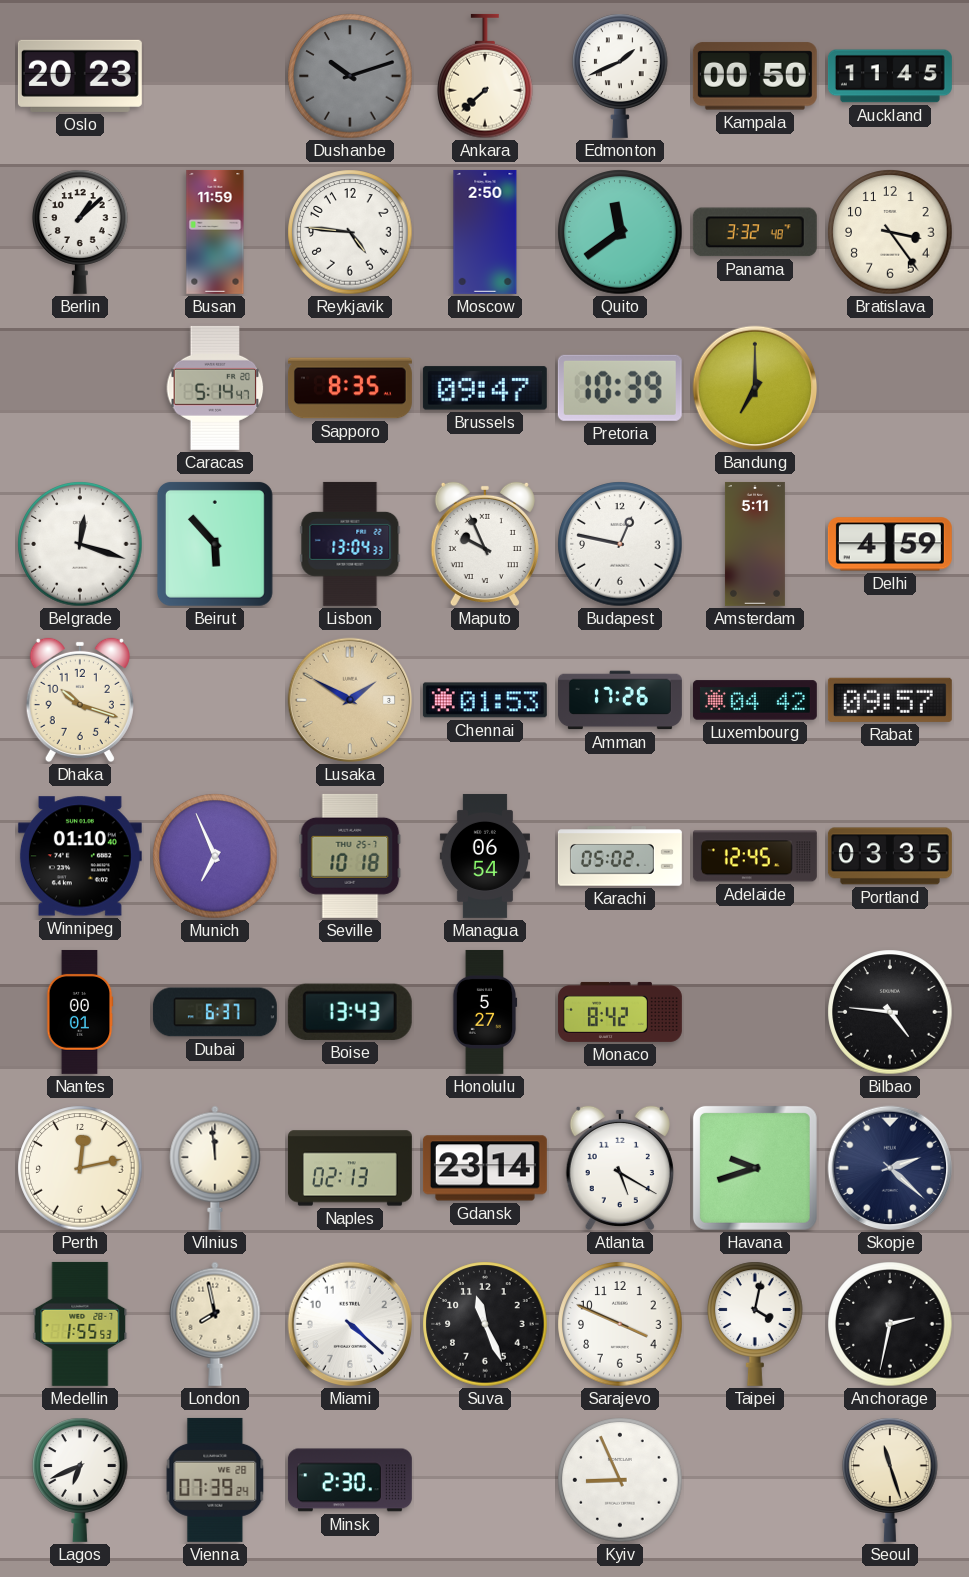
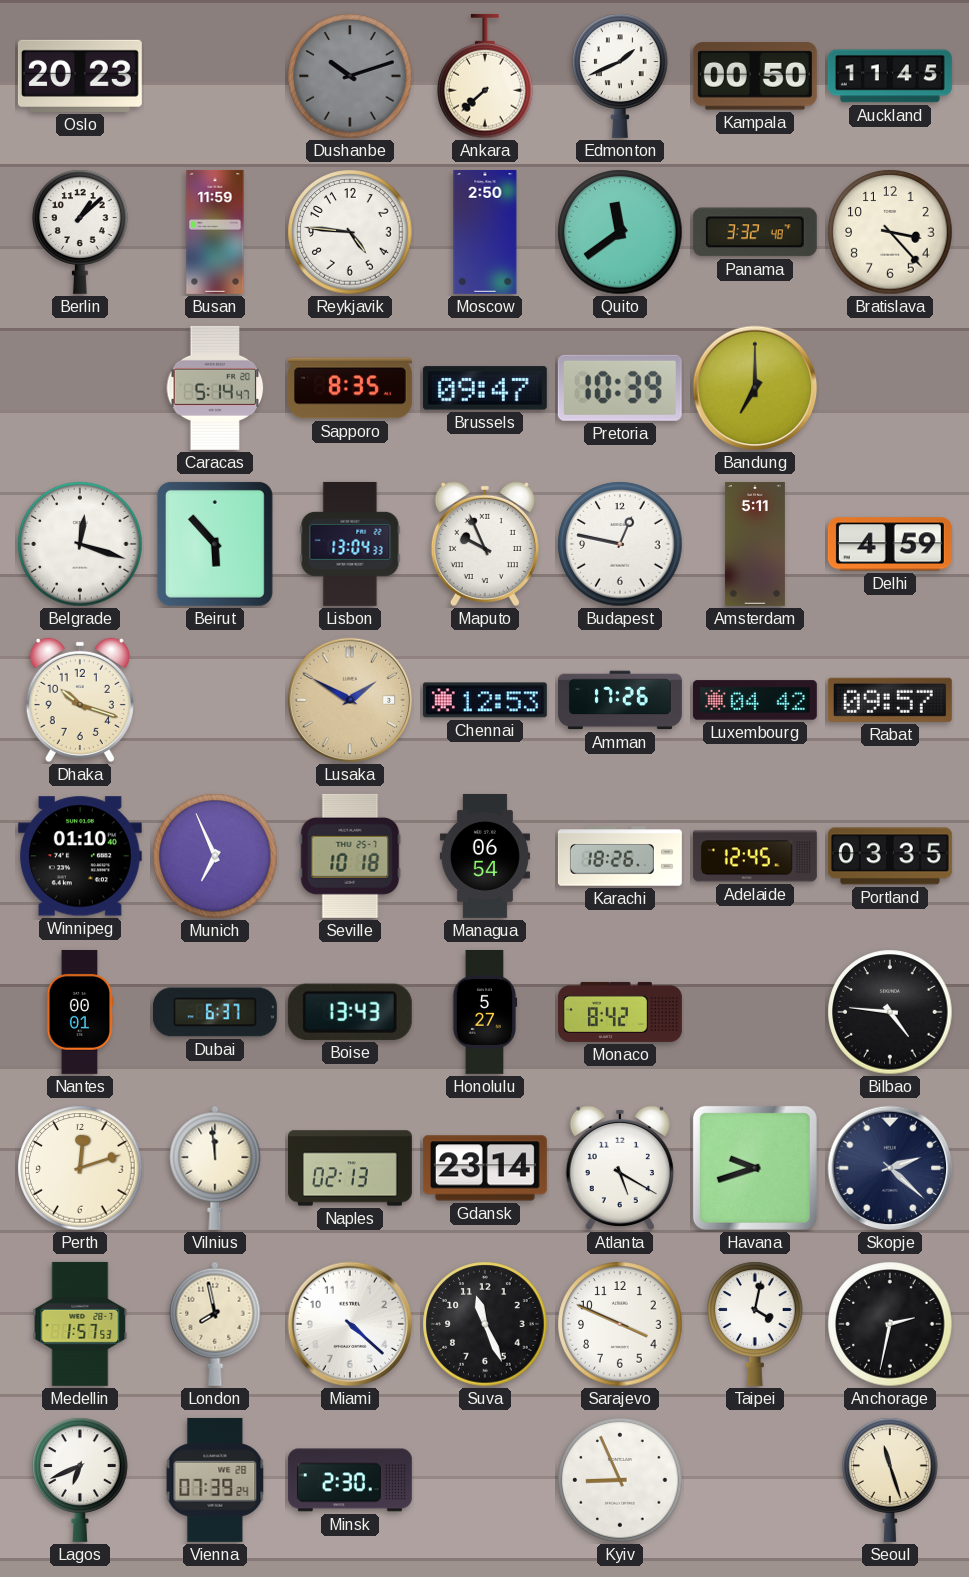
Bratislava: 3:24 -> 3:23 (890, 232)
Chennai: 01:53 -> 12:53 (485, 700)
Karachi: 05:02 -> 18:26 (620, 856)
Perth: 12:13 -> 12:12 (80, 1168)
Medellin: 1:55 -> 1:57 (80, 1324)
